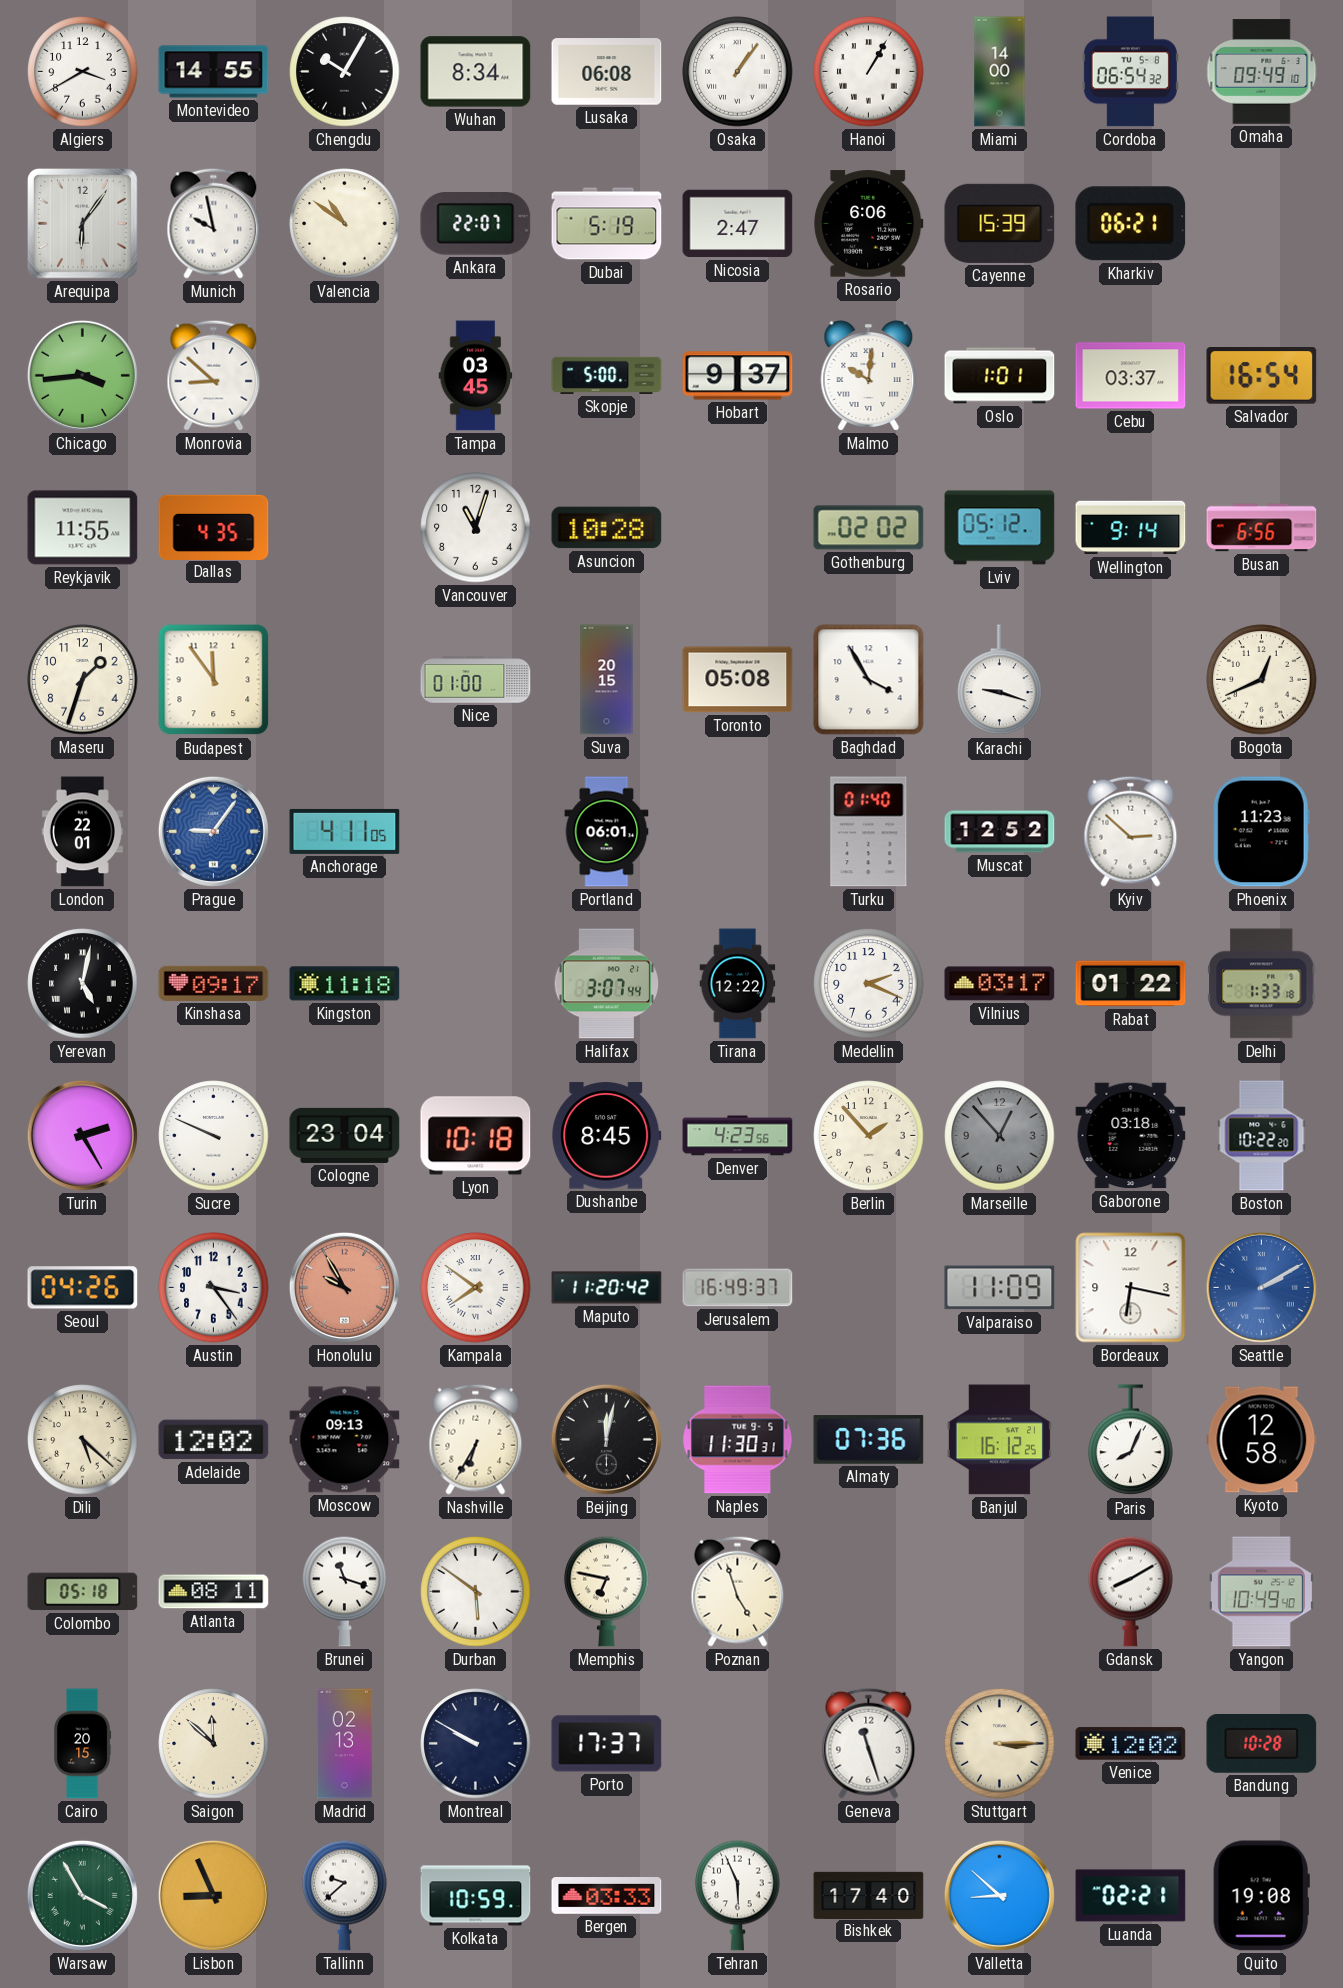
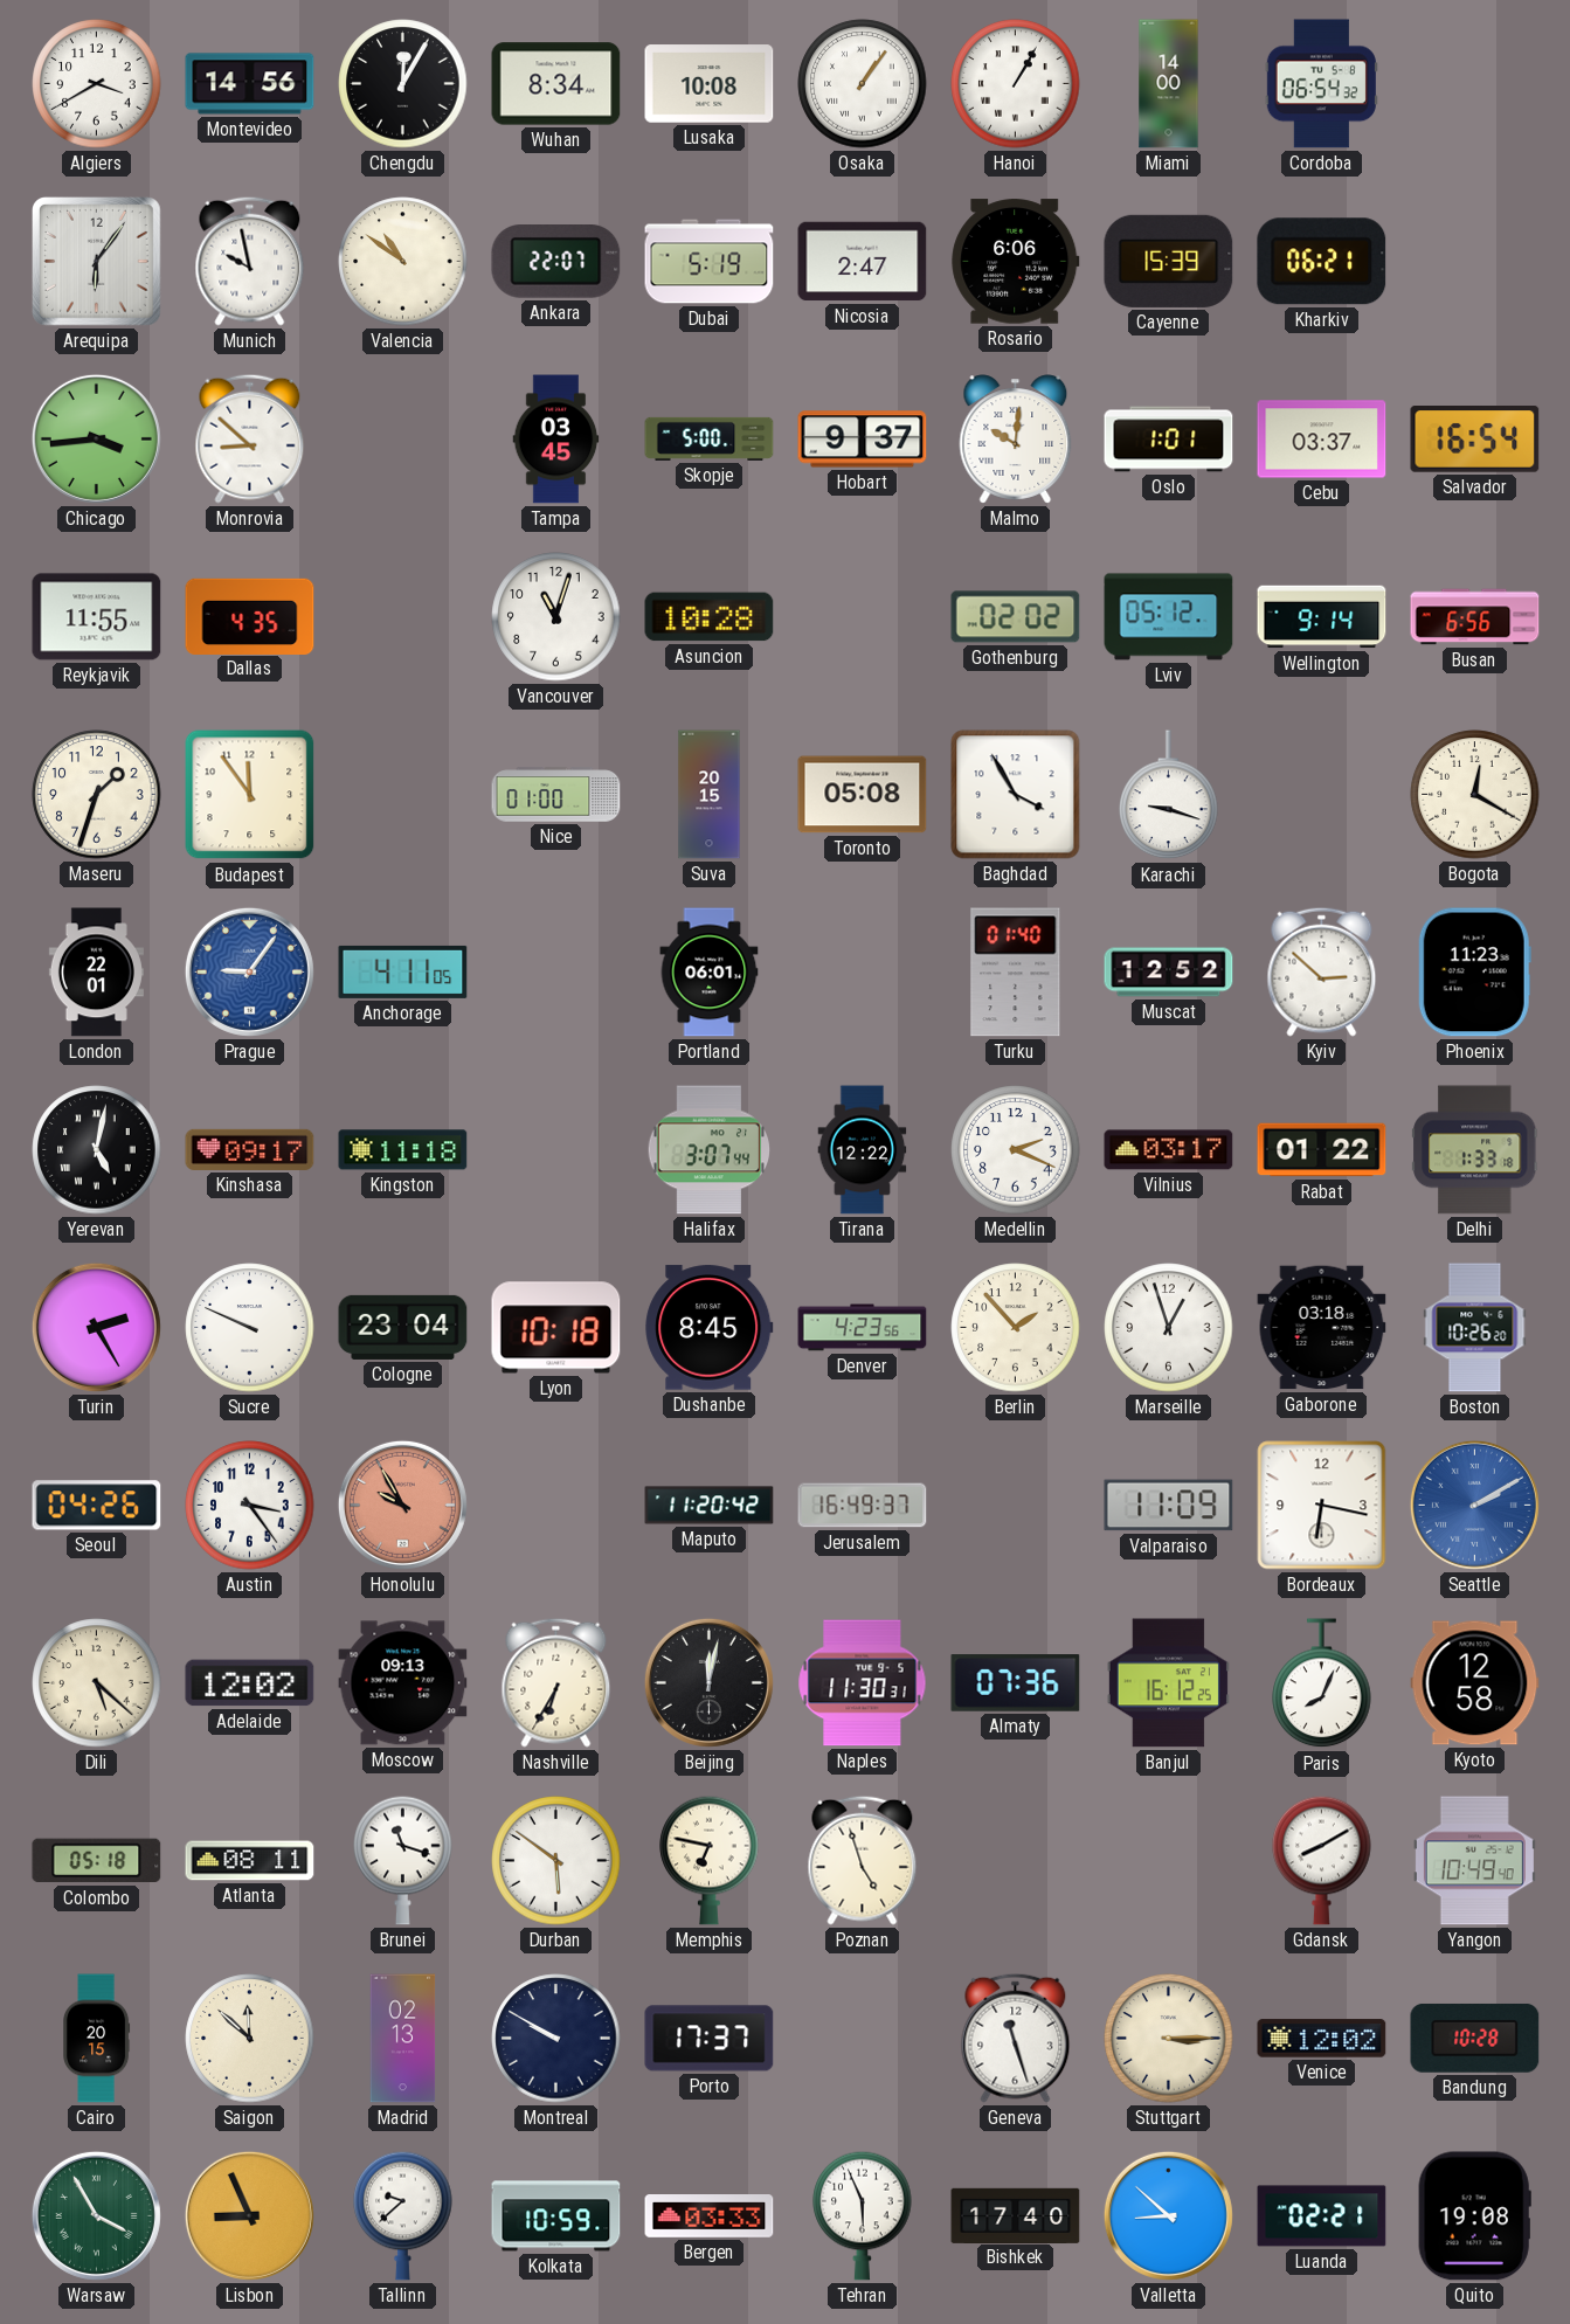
Montevideo: 14:55 -> 14:56 (250, 84)
Chengdu: 10:05 -> 12:05 (403, 84)
Lusaka: 06:08 -> 10:08 (710, 84)
Omaha: 09:49 -> none (1262, 72)
Bogota: 12:41 -> 12:20 (1475, 795)
Marseille: 12:53 -> 12:57 (1169, 1328)
Marseille dial: grey -> white (1169, 1328)
Boston: 10:22 -> 10:26 (1475, 1328)
Kampala: 7:51 -> none (476, 1288)
